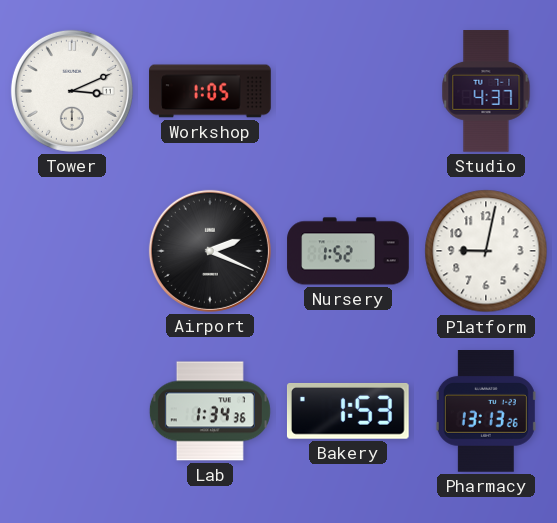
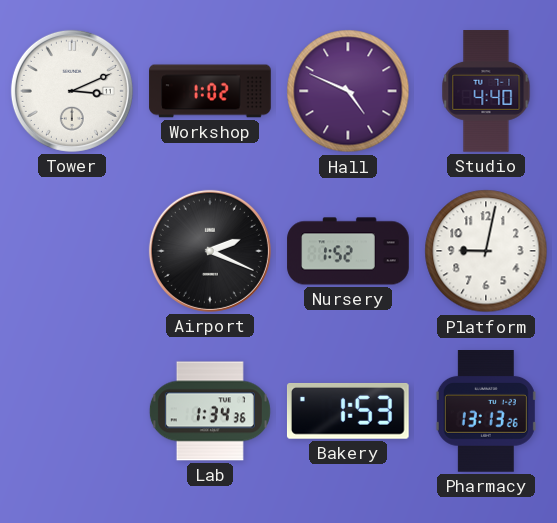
Workshop: 1:05 -> 1:02 (210, 91)
Hall: none -> 4:49 (348, 91)
Studio: 4:37 -> 4:40 (486, 91)
